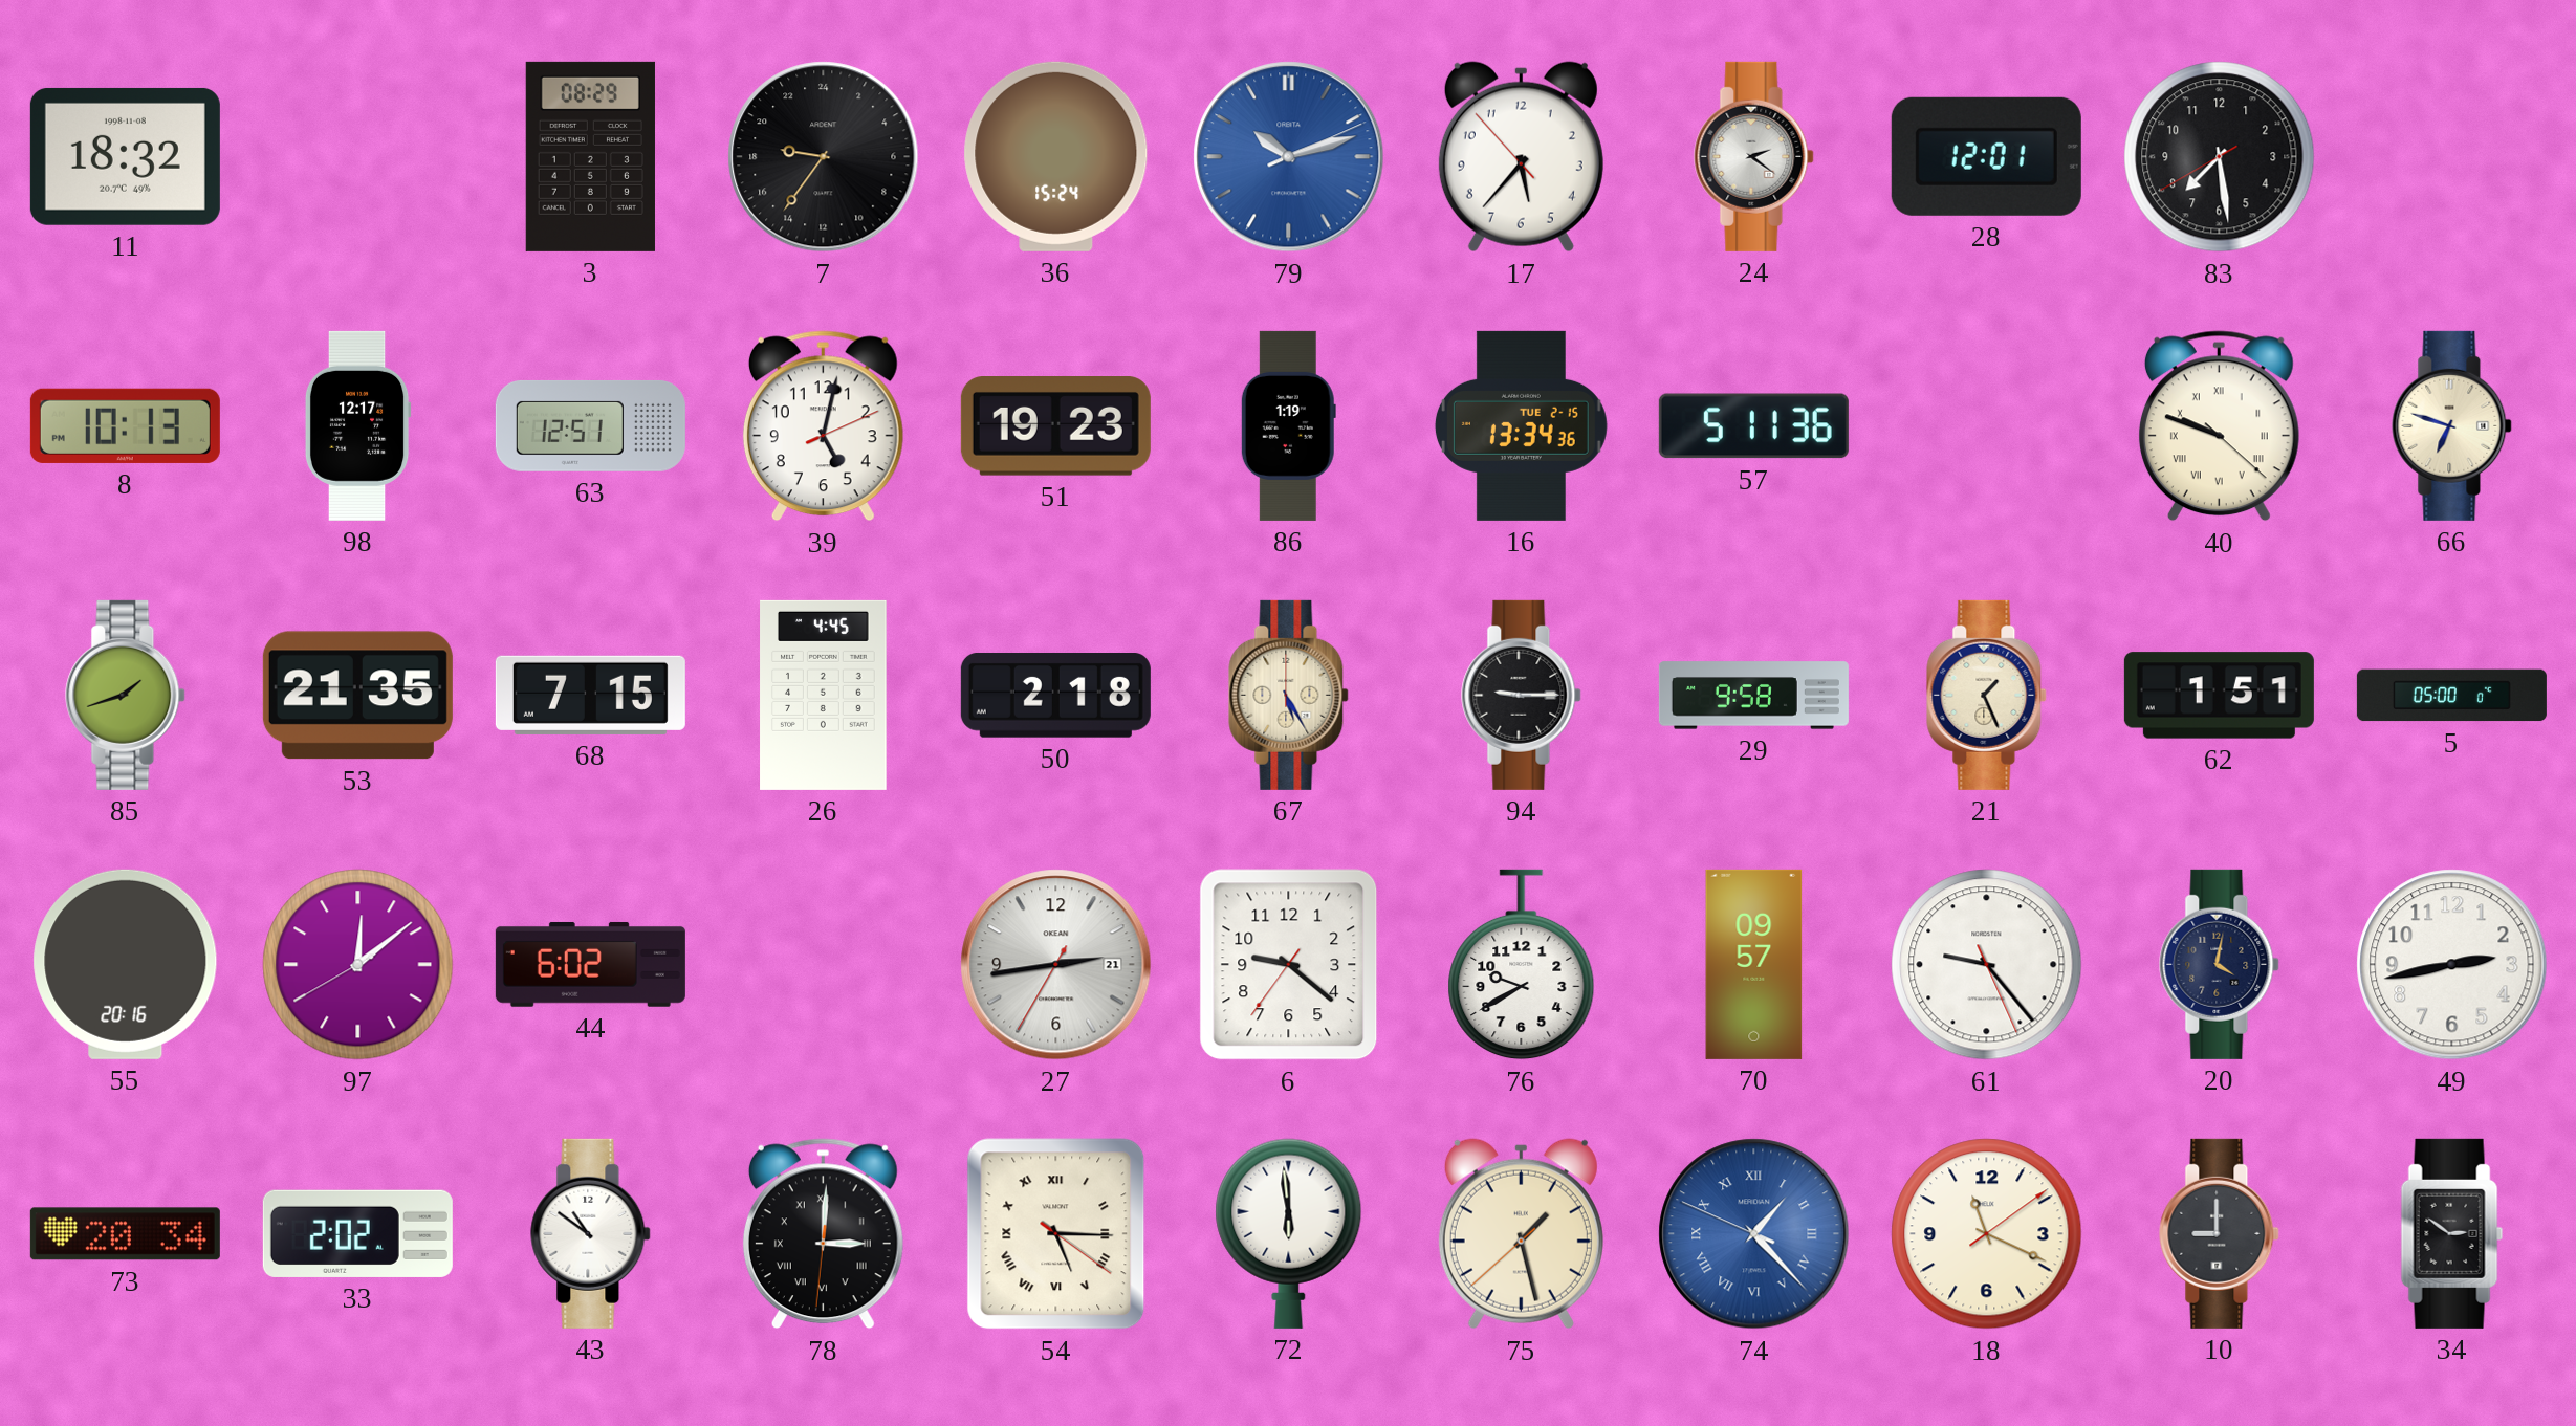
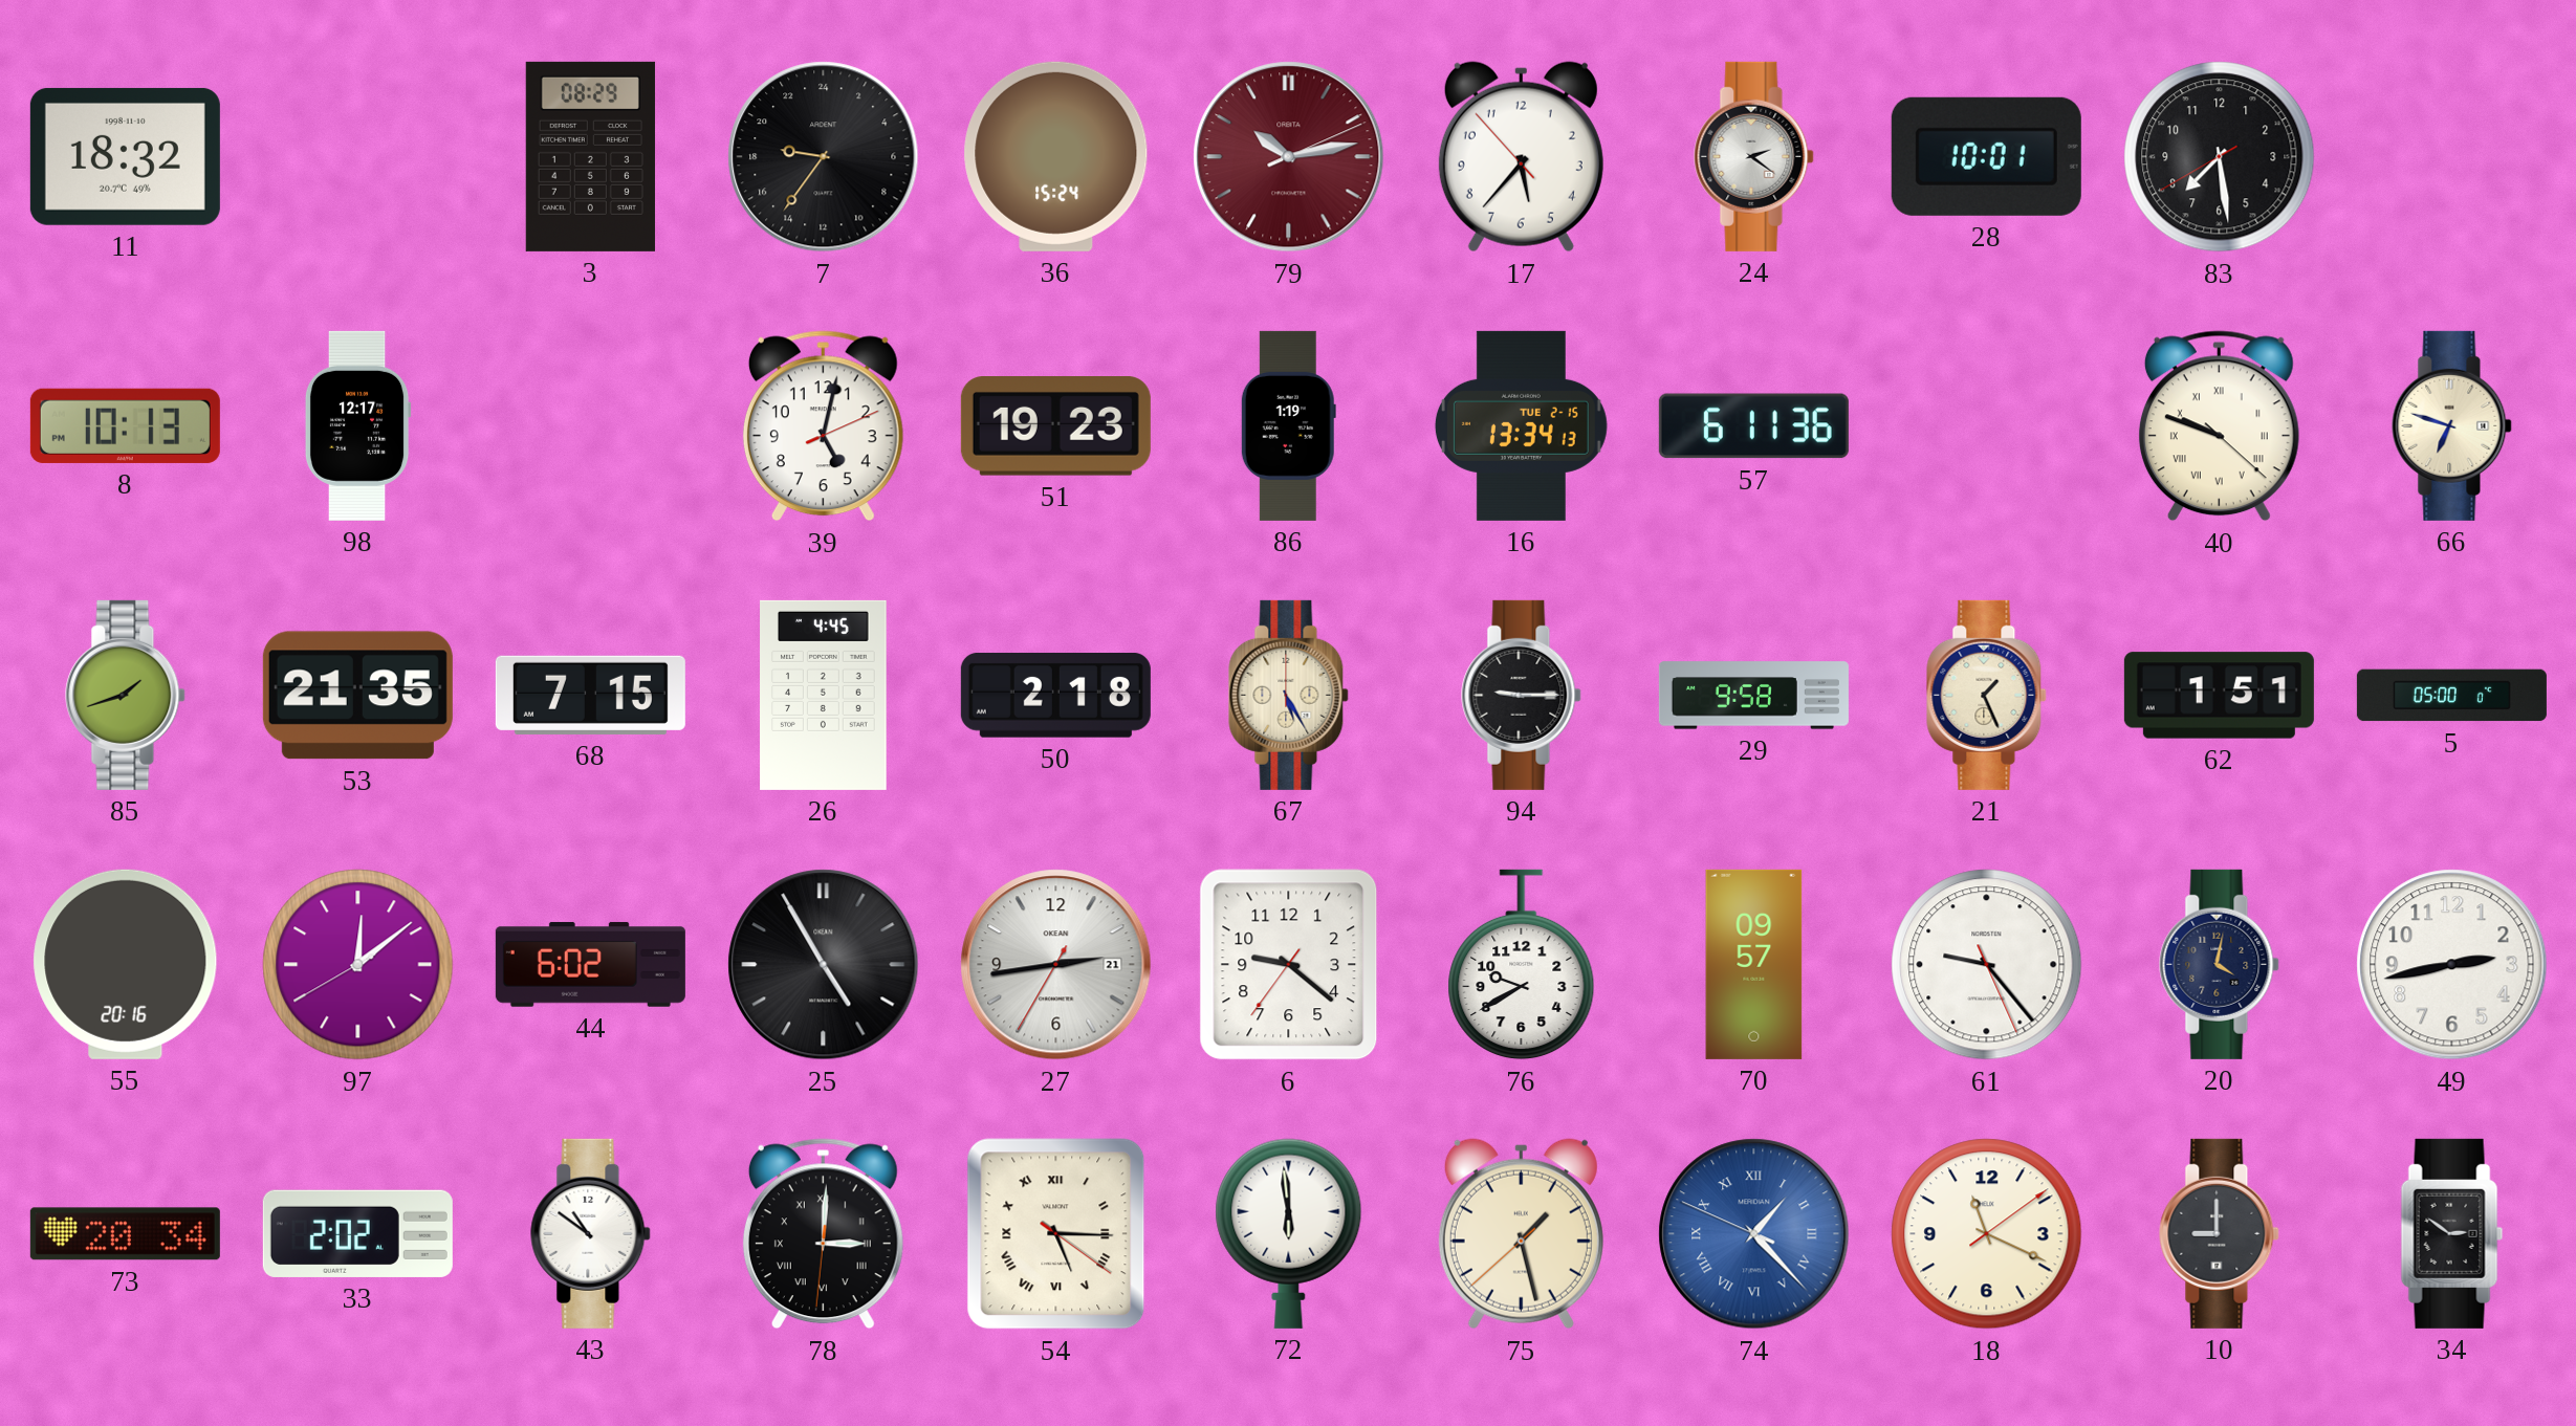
11 date: 1998-11-08 -> 1998-11-10 (125, 156)
79: 10:12 -> 10:13 (1289, 157)
79 dial: blue -> burgundy (1289, 157)
28: 12:01 -> 10:01 (1986, 156)
63: 12:51 -> none (590, 425)
16: 13:34:36 -> 13:34:13 (1521, 425)
57: 5:11 -> 6:11 (1753, 426)
25: none -> 4:55 (824, 965)
